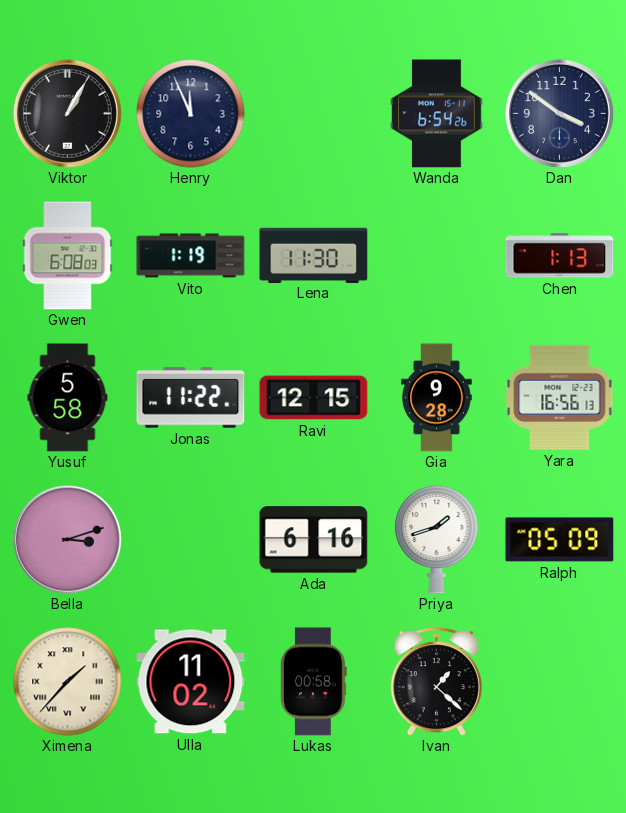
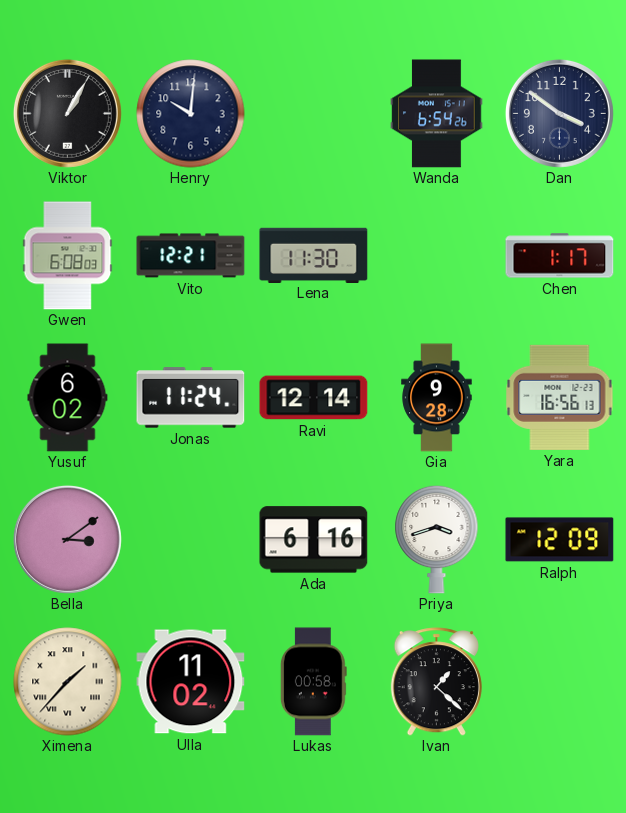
Henry: 11:56 -> 10:01 (191, 114)
Vito: 1:19 -> 12:21 (191, 256)
Chen: 1:13 -> 1:17 (560, 256)
Yusuf: 5:58 -> 6:02 (68, 398)
Jonas: 11:22 -> 11:24 (191, 398)
Ravi: 12:15 -> 12:14 (314, 398)
Bella: 3:12 -> 3:09 (67, 539)
Priya: 1:42 -> 3:42 (437, 539)
Ralph: 05:09 -> 12:09 (560, 540)
